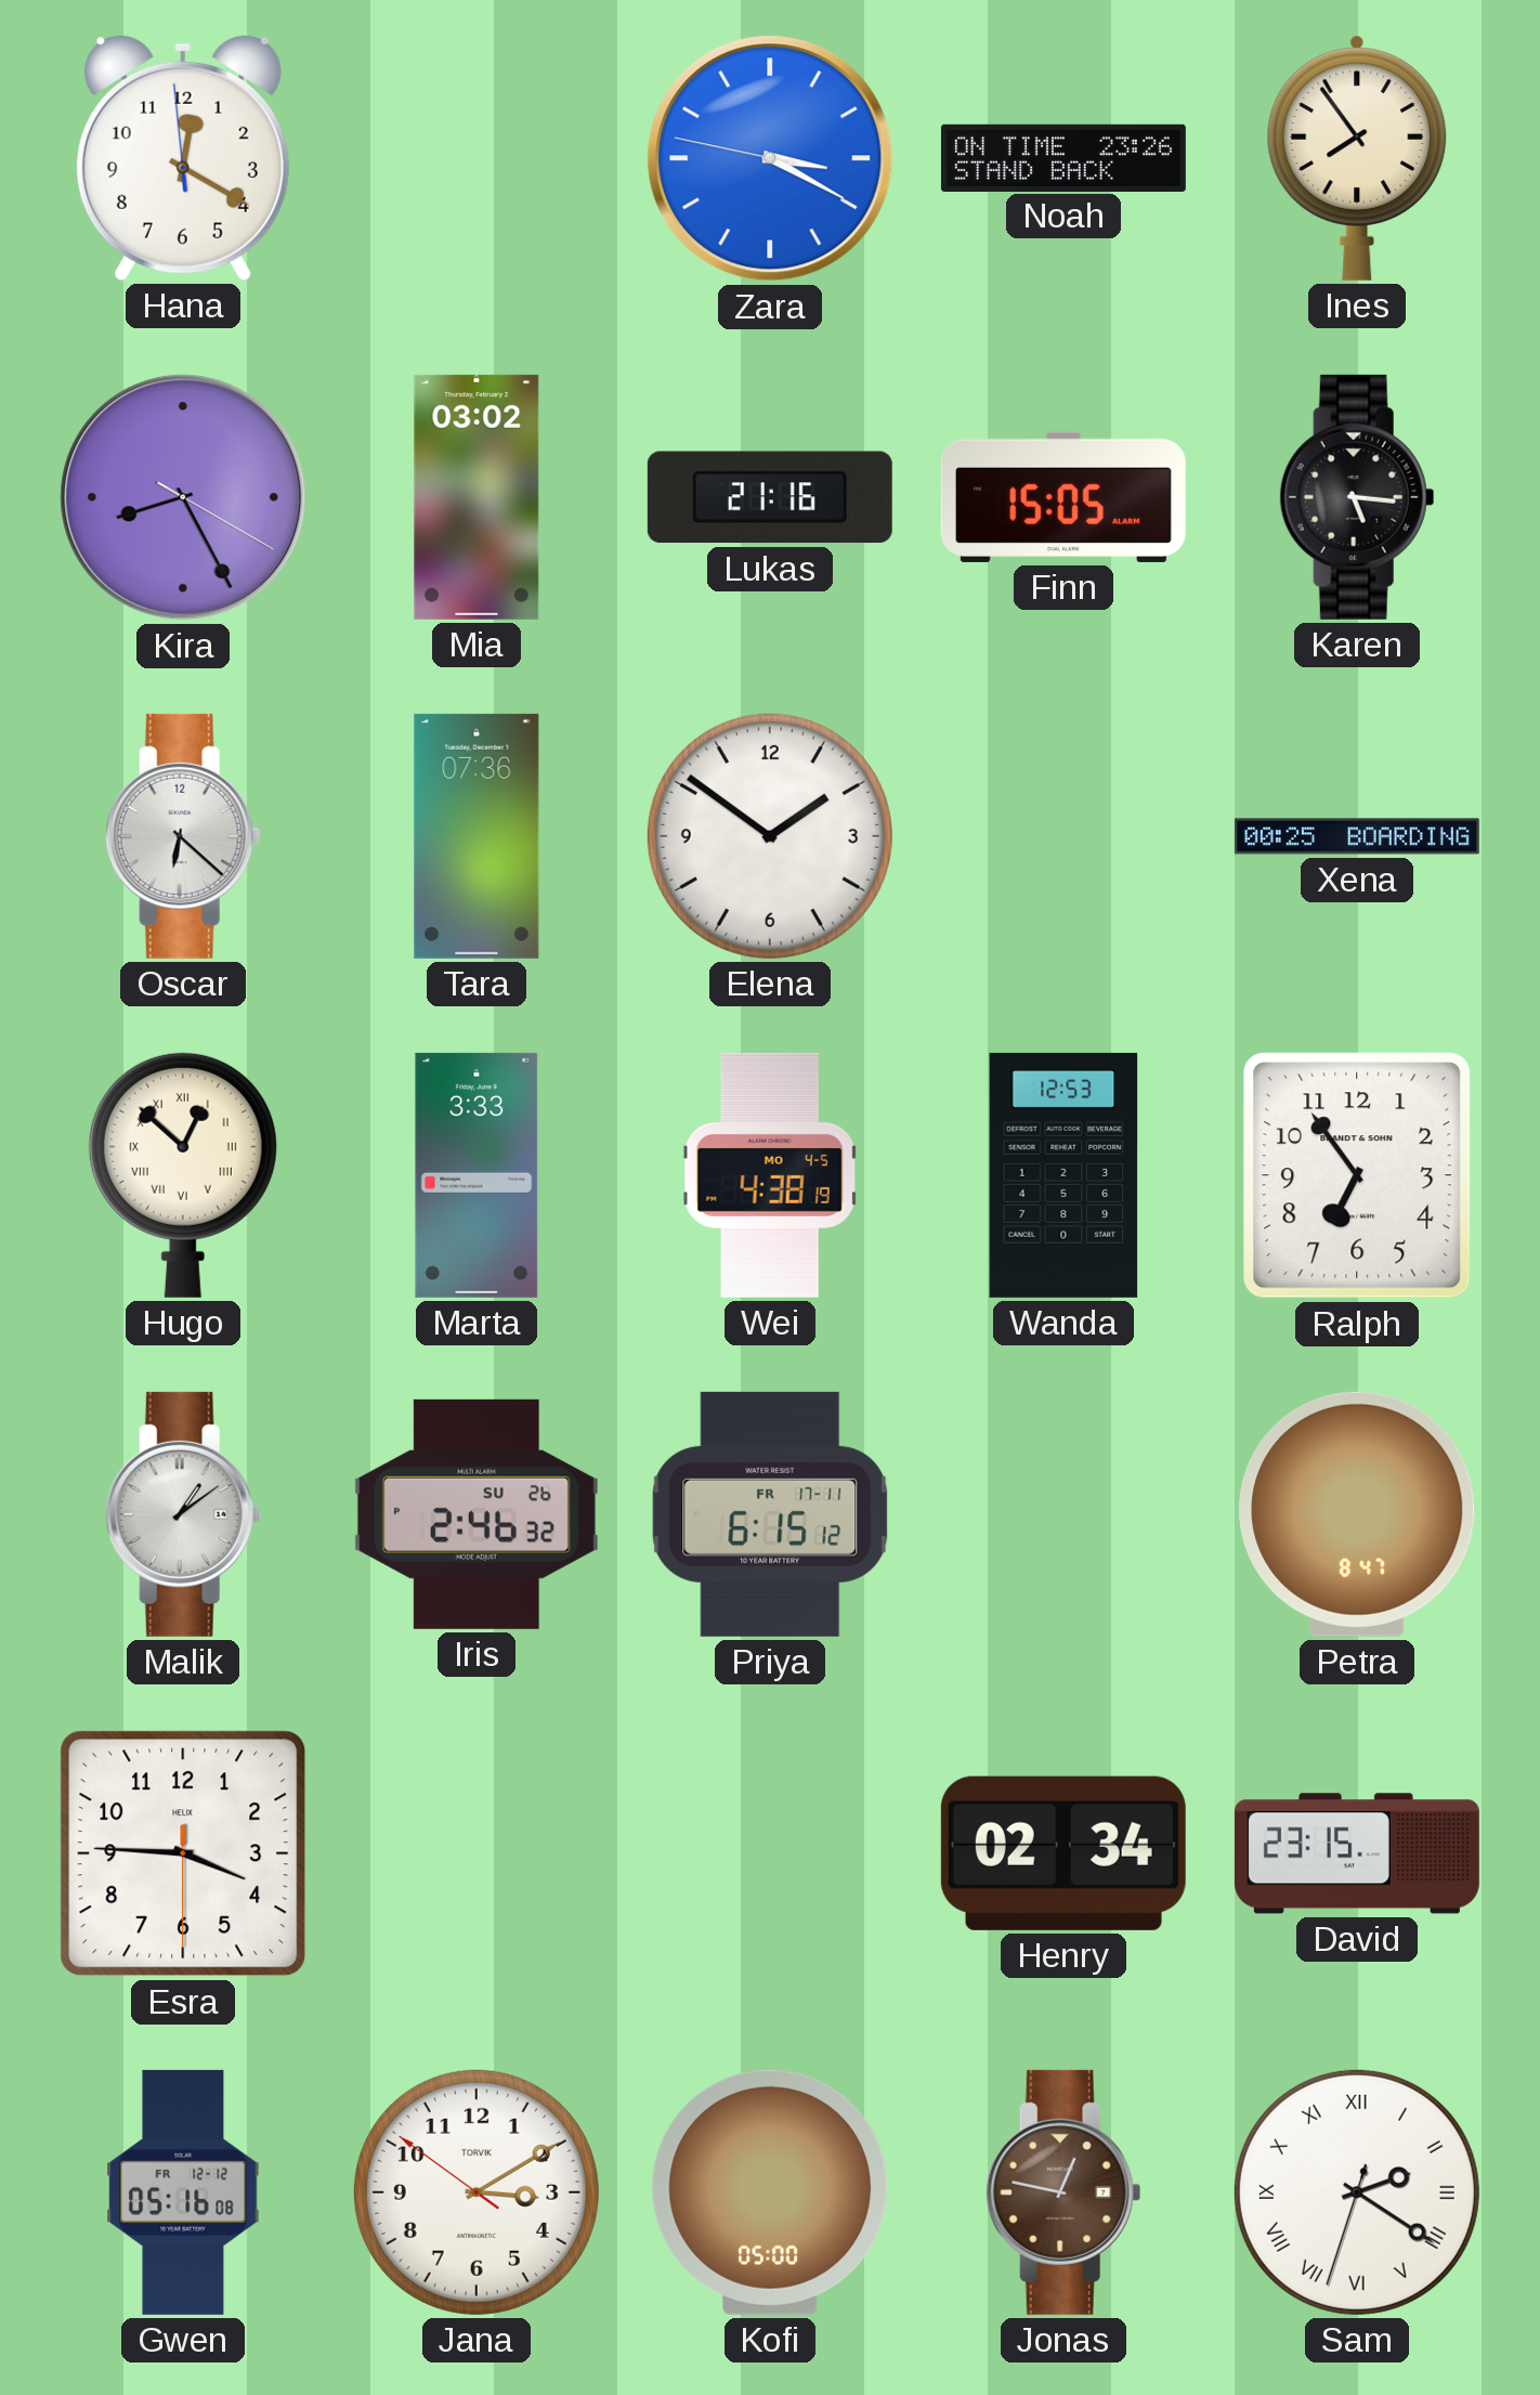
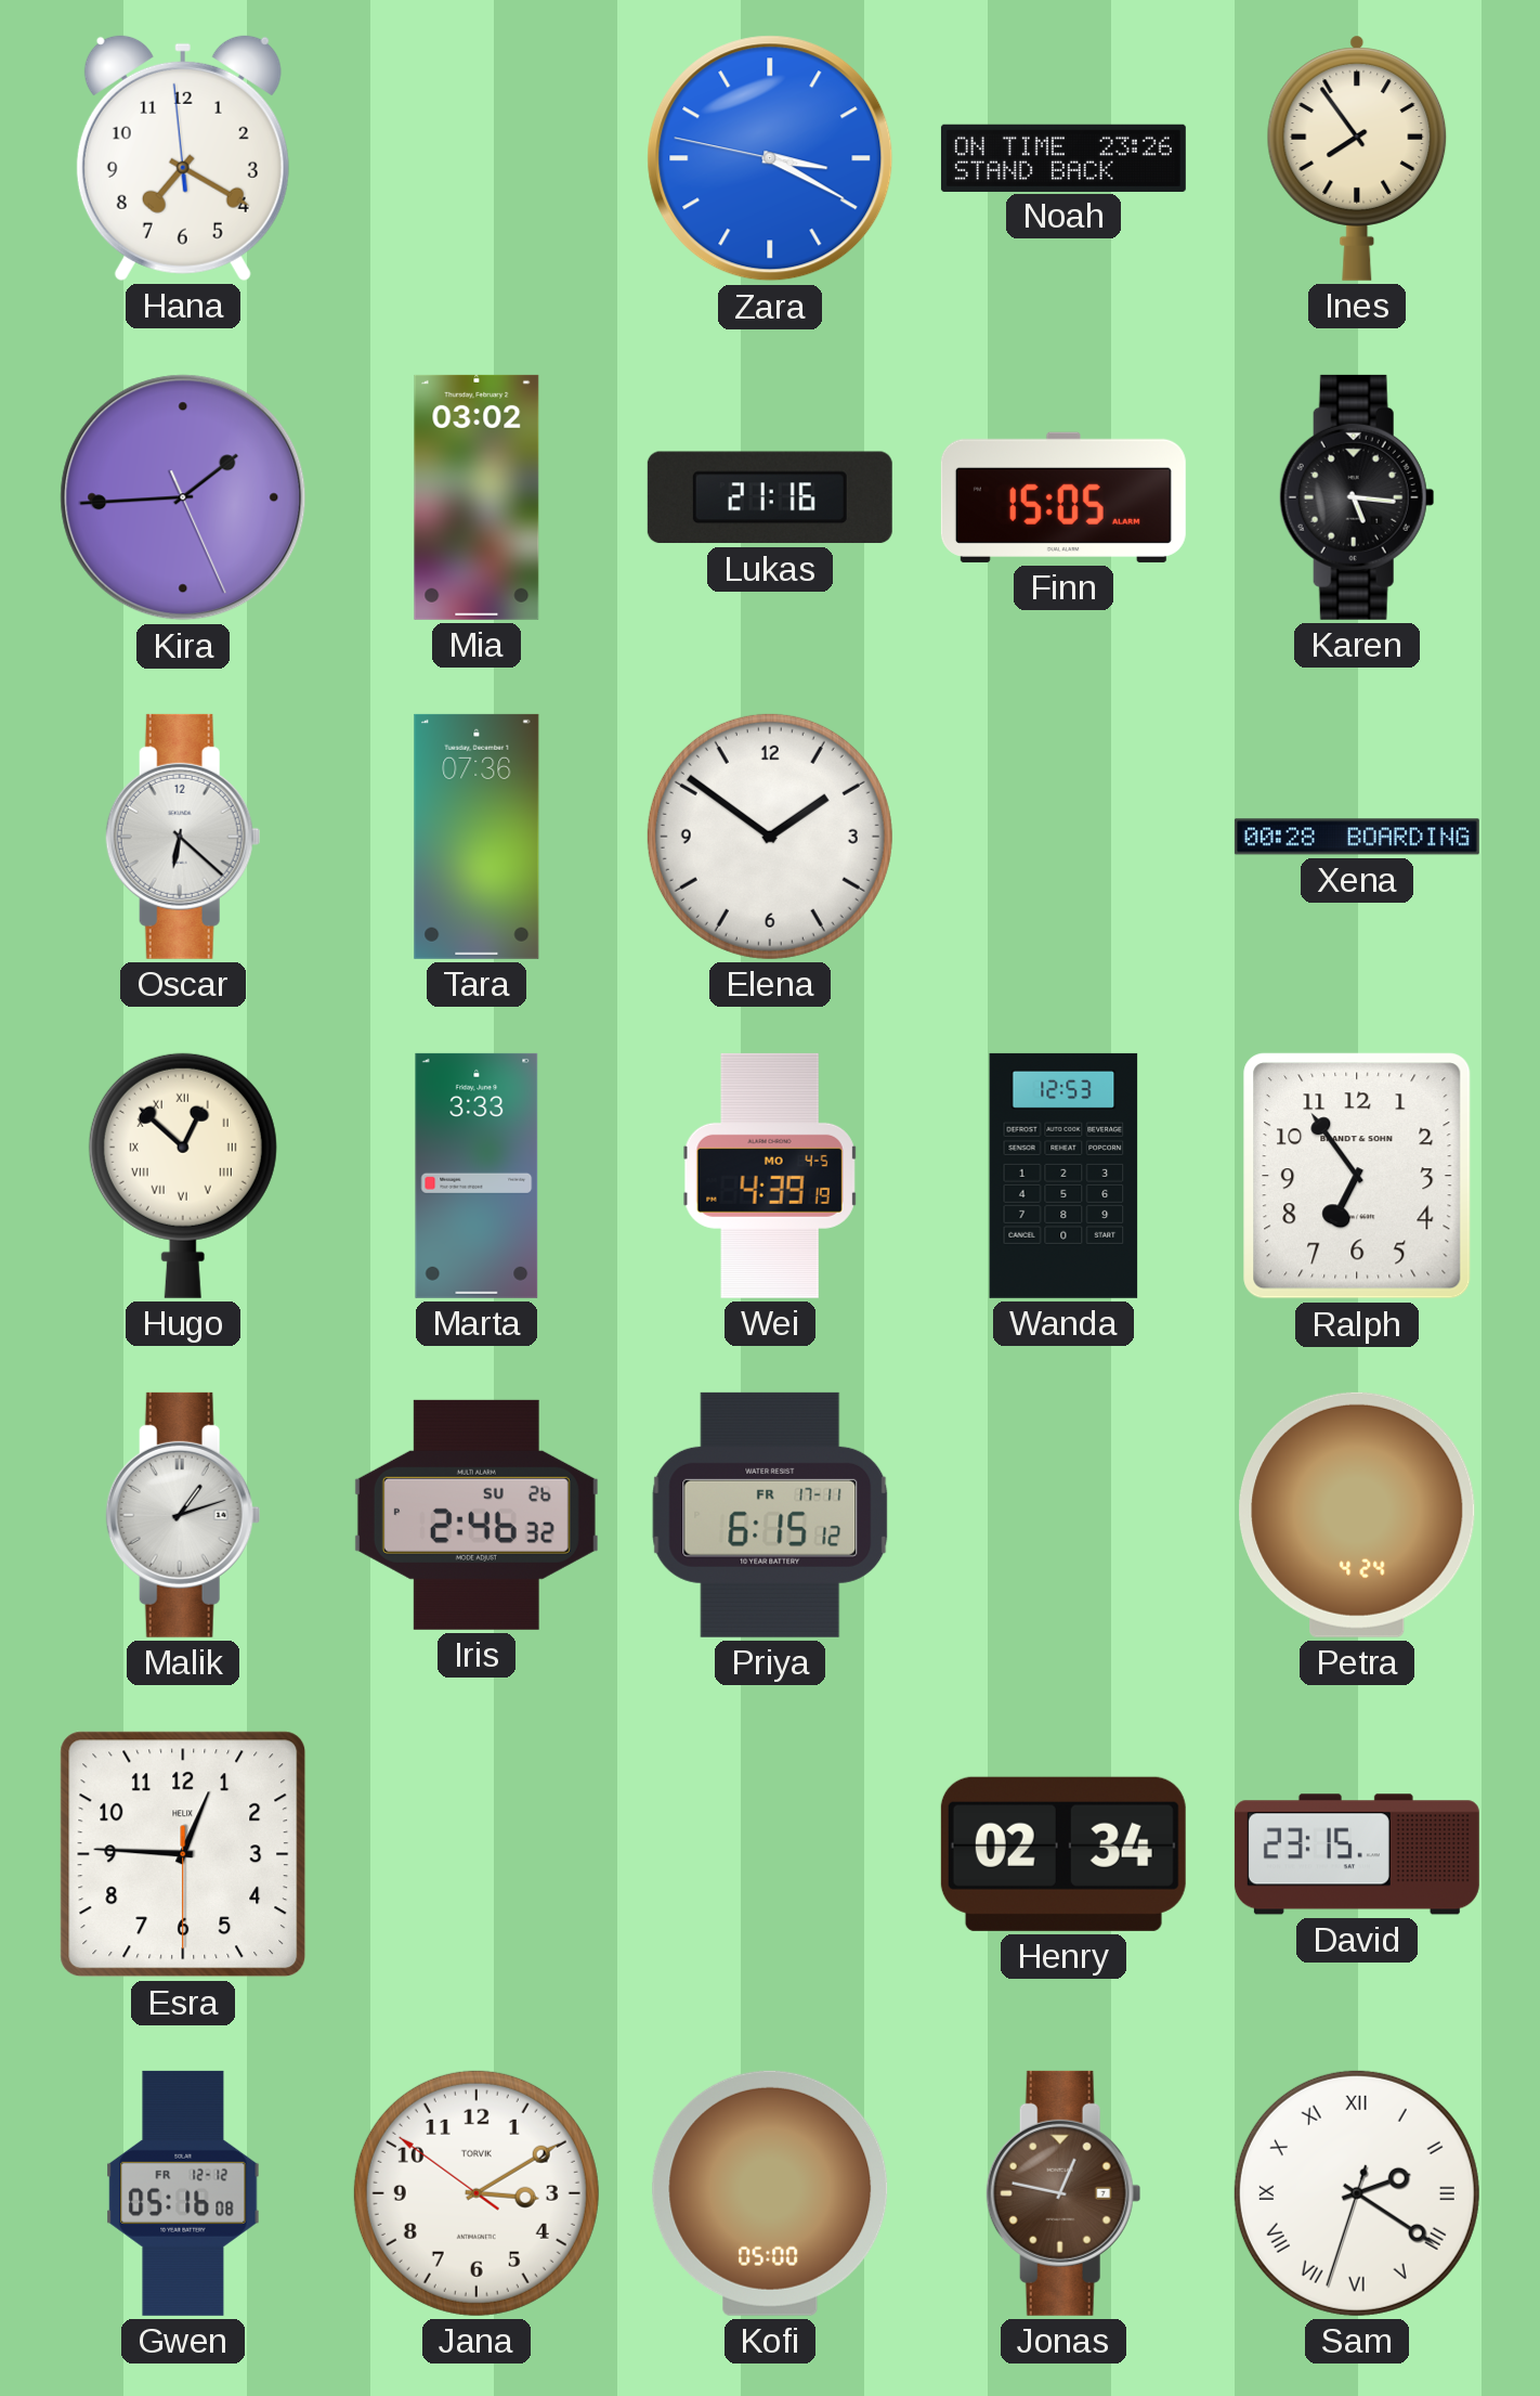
Hana: 12:19 -> 7:19 (183, 157)
Kira: 8:25 -> 1:44 (183, 497)
Xena: 00:25 -> 00:28 (1357, 837)
Wei: 4:38 -> 4:39 (770, 1176)
Malik: 1:09 -> 1:12 (183, 1515)
Petra: 8:47 -> 4:24 (1357, 1515)
Esra: 3:45 -> 12:45 (183, 1854)
